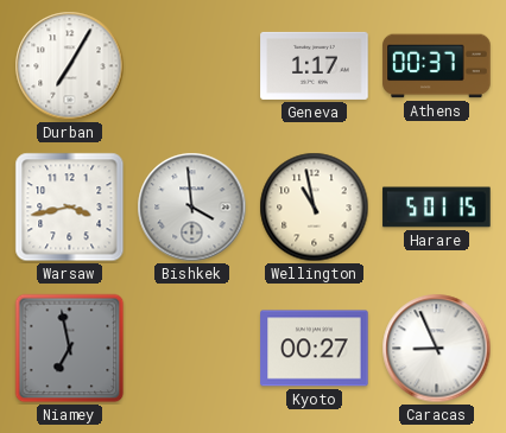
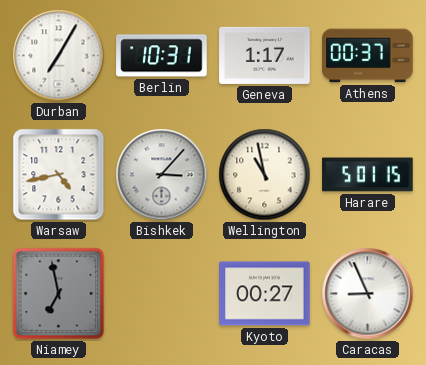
Berlin: none -> 10:31 (162, 56)
Warsaw: 3:43 -> 4:43 (59, 175)
Bishkek: 3:59 -> 3:07 (162, 175)
